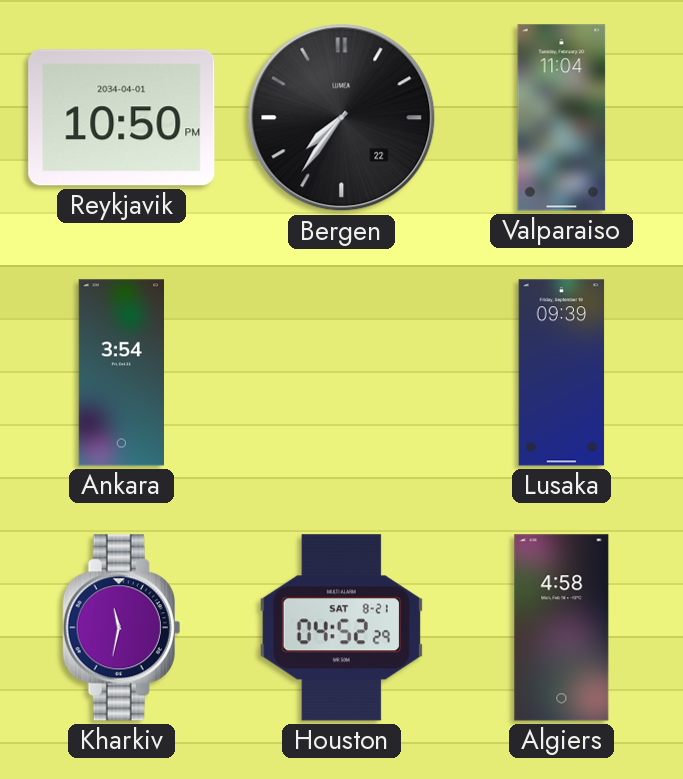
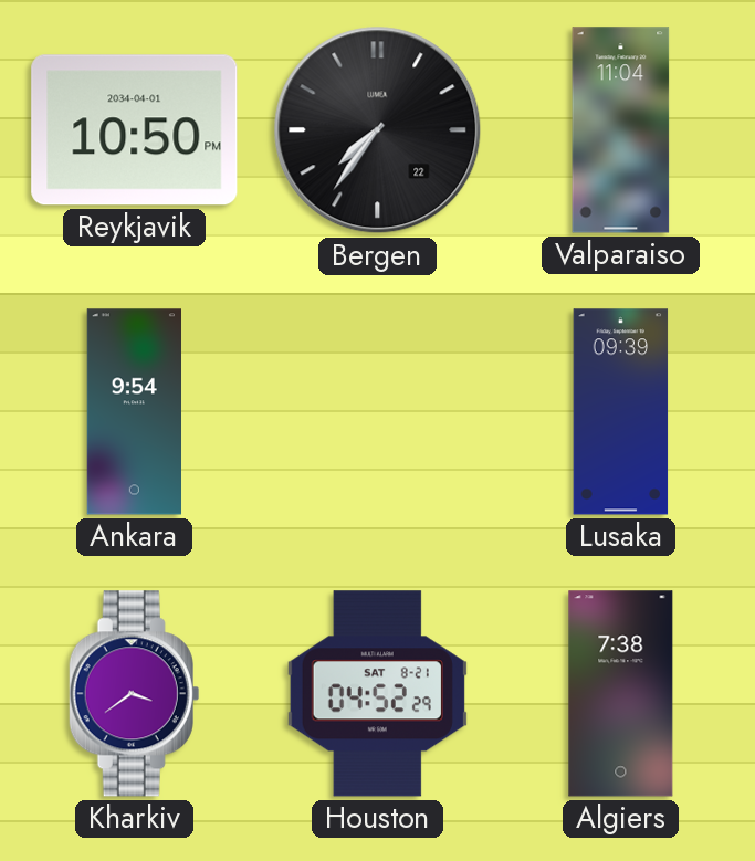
Ankara: 3:54 -> 9:54 (134, 412)
Kharkiv: 11:32 -> 3:39 (135, 694)
Algiers: 4:58 -> 7:38 (621, 694)
